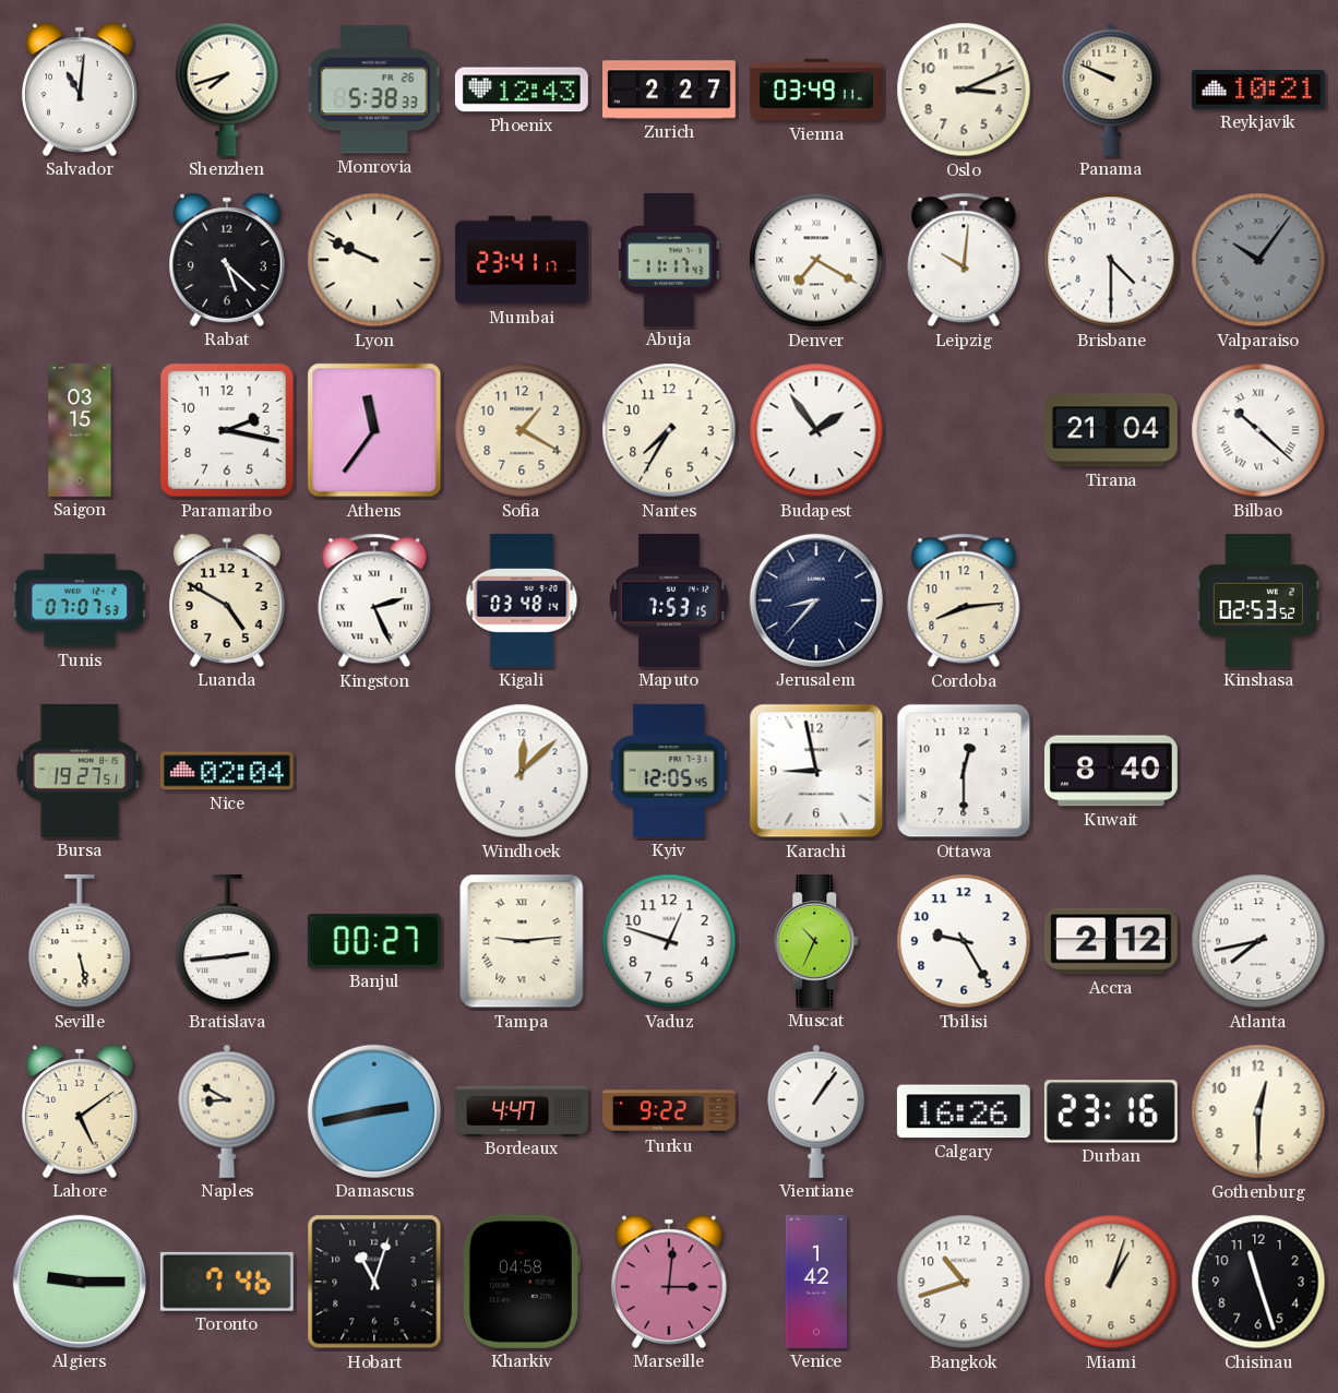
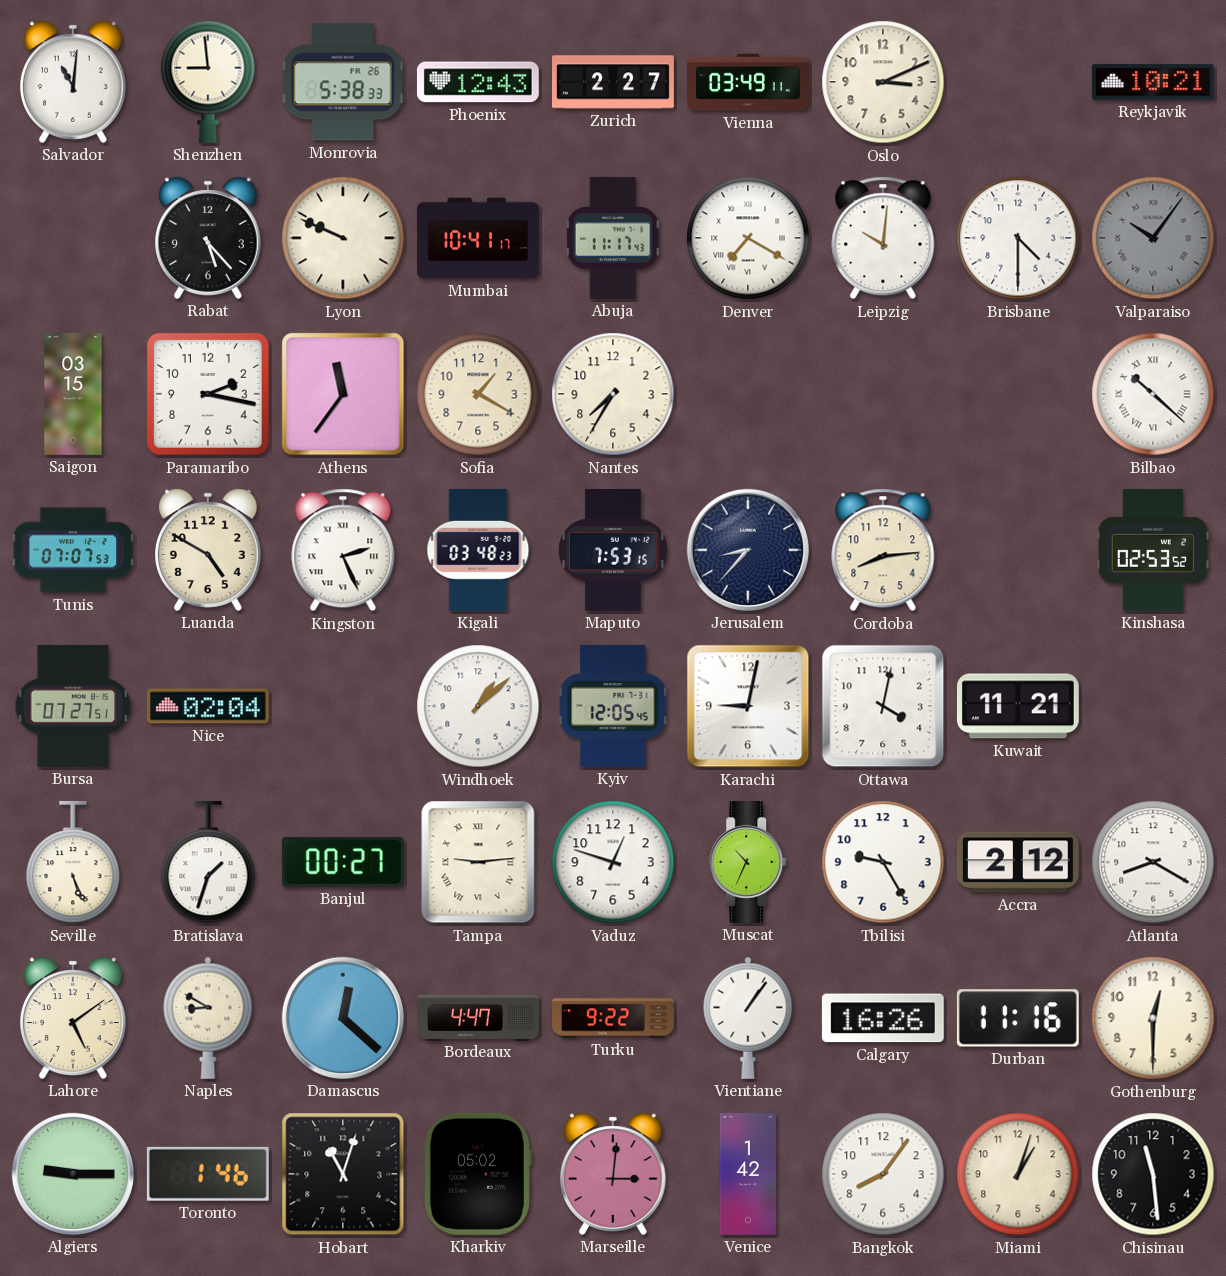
Shenzhen: 7:42 -> 8:59 (208, 82)
Panama: 9:49 -> none (1111, 90)
Rabat: 5:22 -> 5:23 (209, 238)
Mumbai: 23:41 -> 10:41 (479, 238)
Budapest: 1:54 -> none (816, 430)
Tirana: 21:04 -> none (1111, 430)
Kigali: 03:48:14 -> 03:48:23 (478, 550)
Bursa: 19:27 -> 07:27 (73, 706)
Windhoek: 12:08 -> 1:08 (478, 706)
Karachi: 8:58 -> 9:02 (748, 706)
Ottawa: 12:30 -> 4:02 (883, 706)
Kuwait: 8:40 -> 11:21 (1018, 706)
Seville: 5:28 -> 5:26 (73, 862)
Bratislava: 2:44 -> 1:33 (208, 862)
Atlanta: 7:43 -> 8:20 (1153, 862)
Damascus: 2:43 -> 12:22 (343, 1018)
Durban: 23:16 -> 11:16 (1018, 1018)
Toronto: 7:46 -> 1:46 (208, 1174)
Kharkiv: 04:58 -> 05:02 (477, 1174)
Bangkok: 10:42 -> 8:06 (883, 1174)
Chisinau: 11:27 -> 11:29 (1153, 1174)
